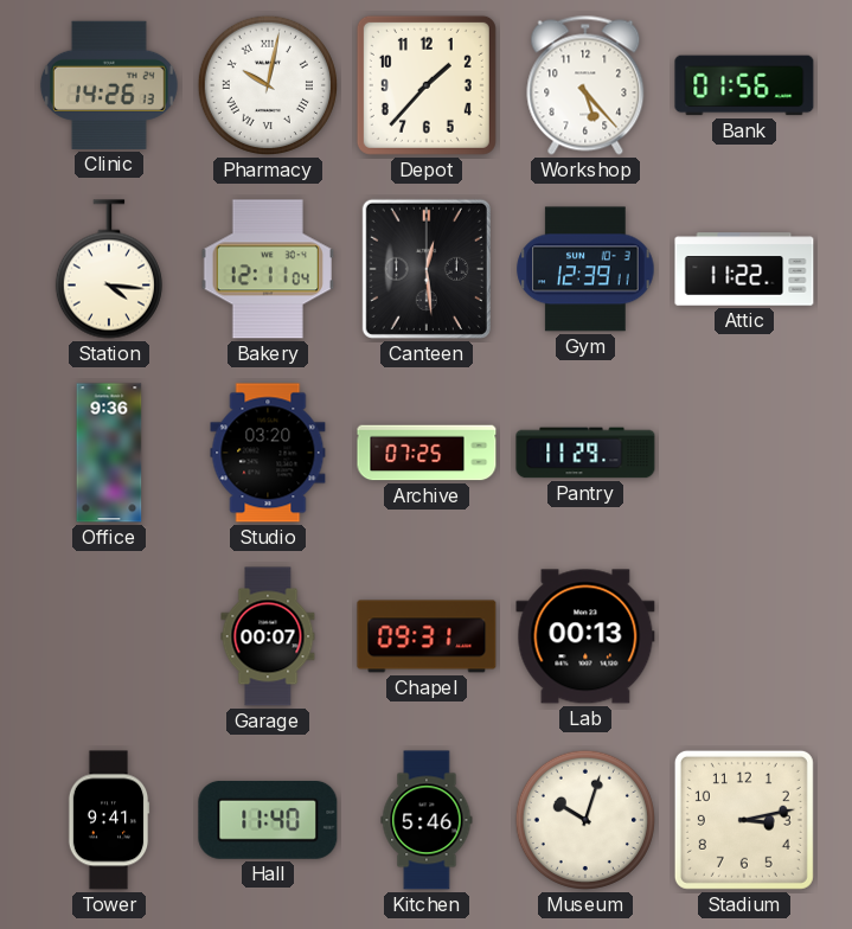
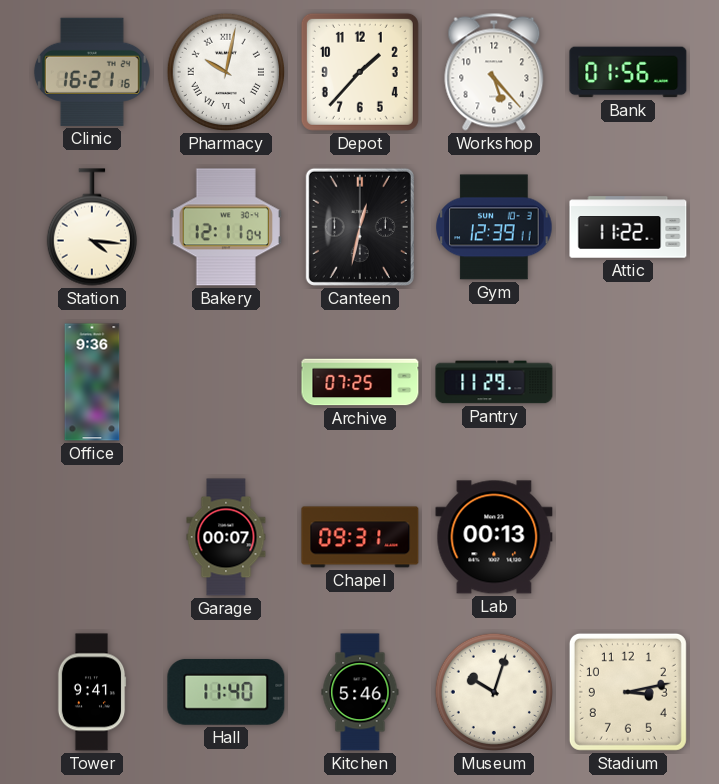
Clinic: 14:26 -> 16:21 (92, 72)
Canteen: 12:29 -> 12:32 (360, 227)
Studio: 03:20 -> none (268, 453)
